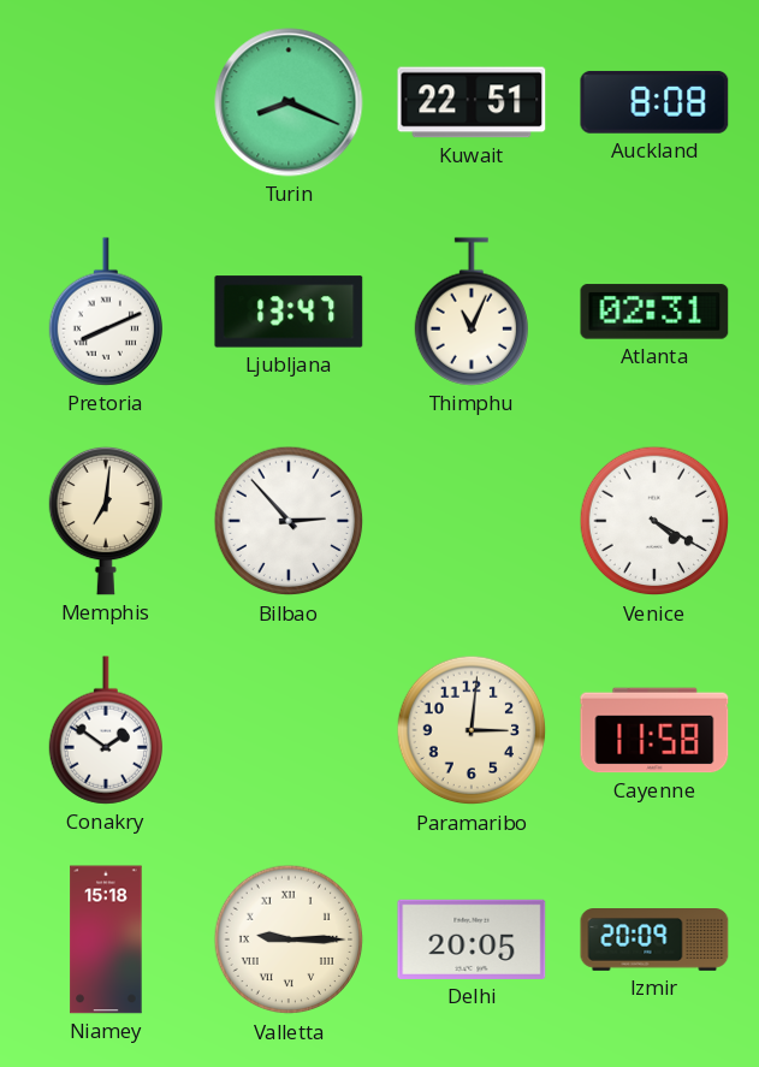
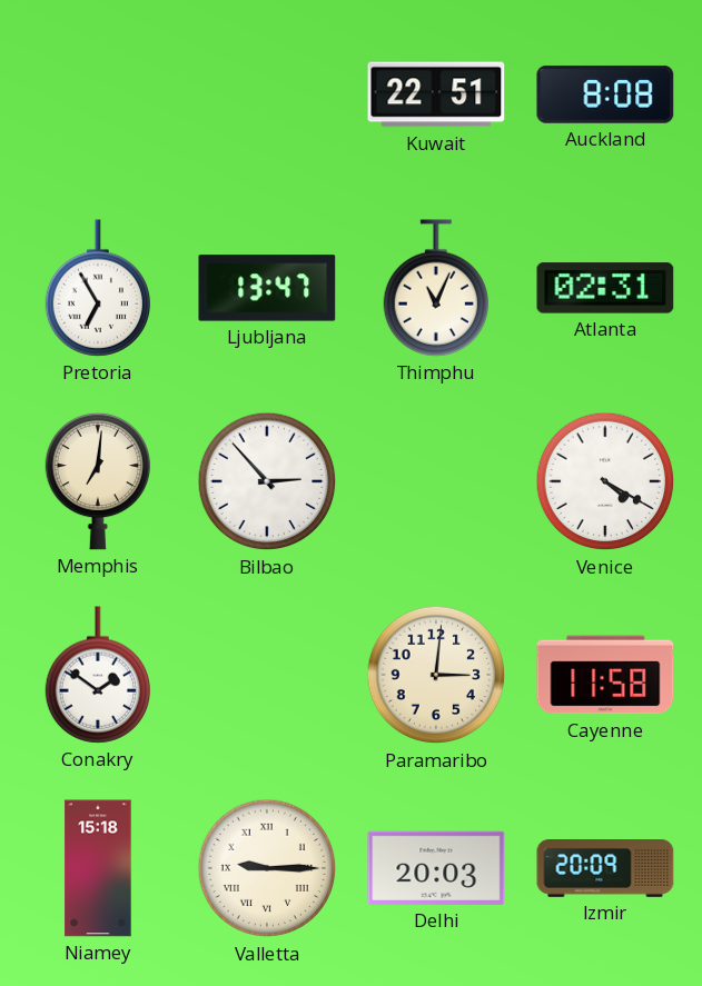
Turin: 8:19 -> none (289, 102)
Pretoria: 8:11 -> 6:55 (97, 288)
Delhi: 20:05 -> 20:03 (436, 868)
